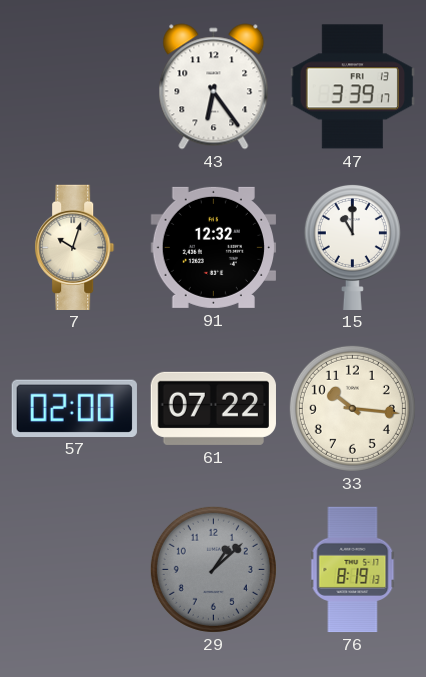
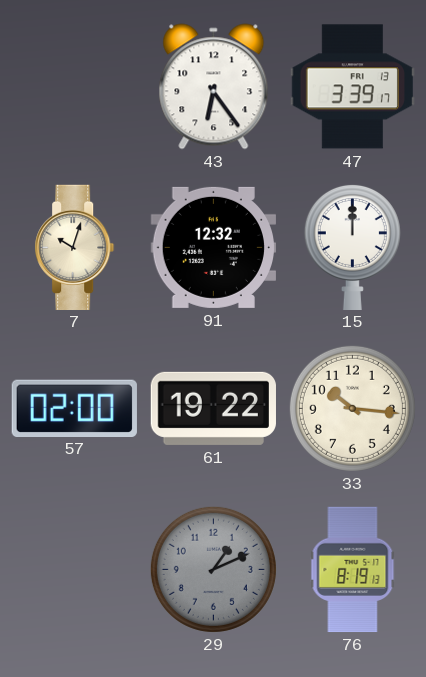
15: 11:00 -> 12:00 (352, 246)
61: 07:22 -> 19:22 (213, 408)
29: 1:08 -> 1:11 (213, 569)
